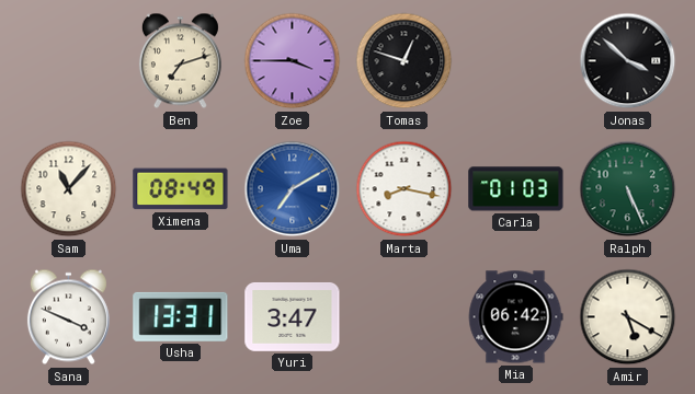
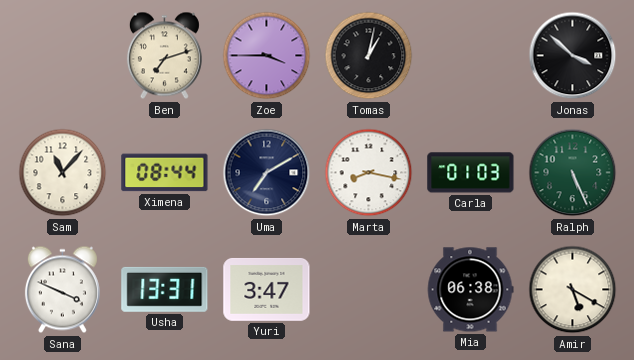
Tomas: 12:48 -> 1:02 (369, 56)
Ximena: 08:49 -> 08:44 (165, 173)
Uma dial: blue -> navy (267, 173)
Mia: 06:42 -> 06:38 (470, 290)
